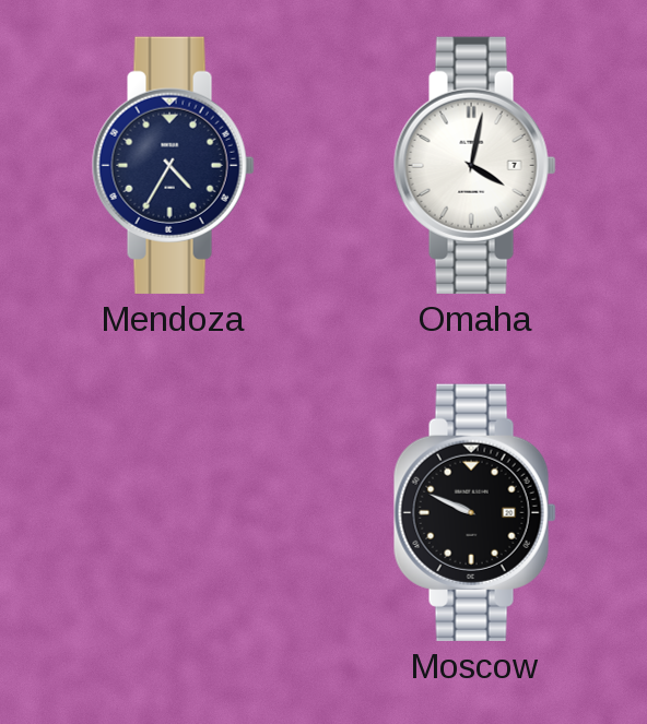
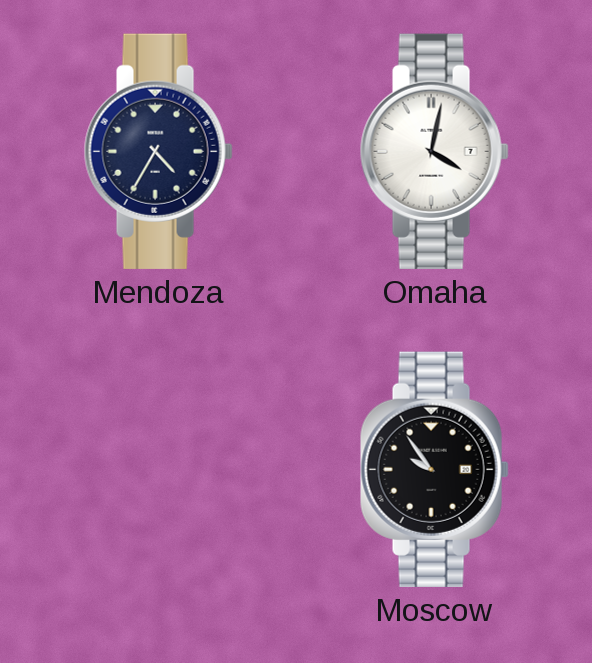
Moscow: 9:49 -> 9:54 (434, 469)
